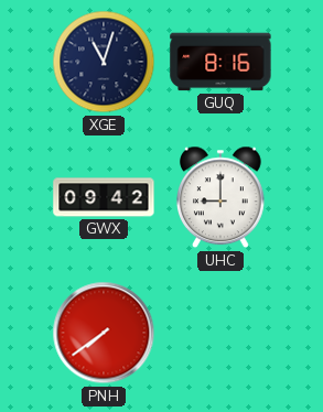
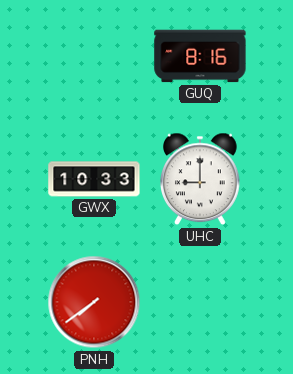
XGE: 11:03 -> none (104, 62)
GWX: 09:42 -> 10:33 (94, 179)
